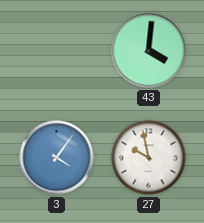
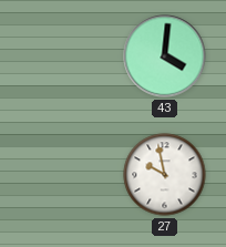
3: 4:06 -> none (57, 158)
